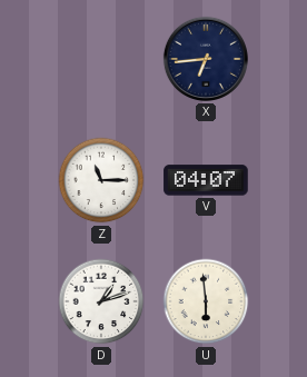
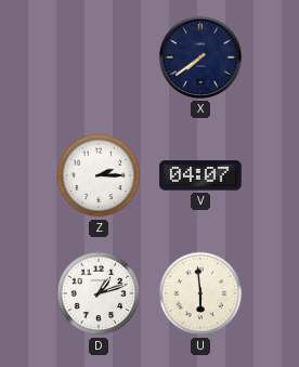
X: 6:44 -> 7:39 (200, 57)
Z: 11:15 -> 2:15 (99, 175)
